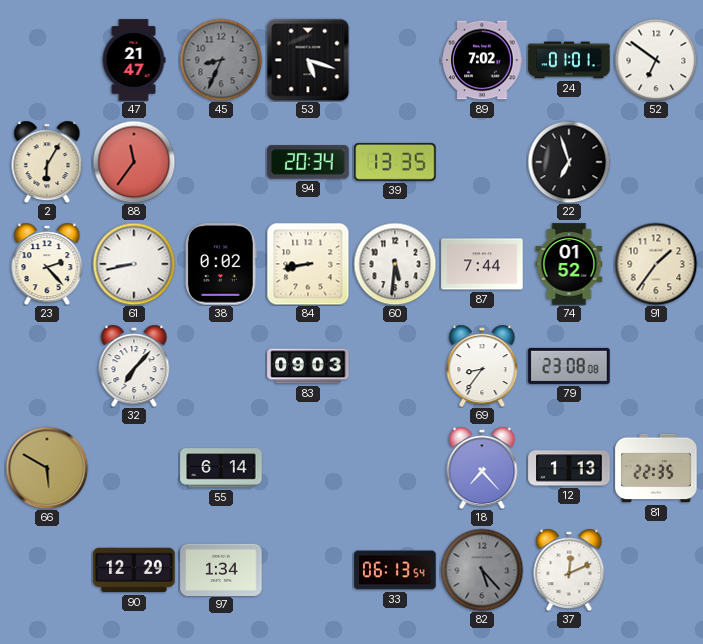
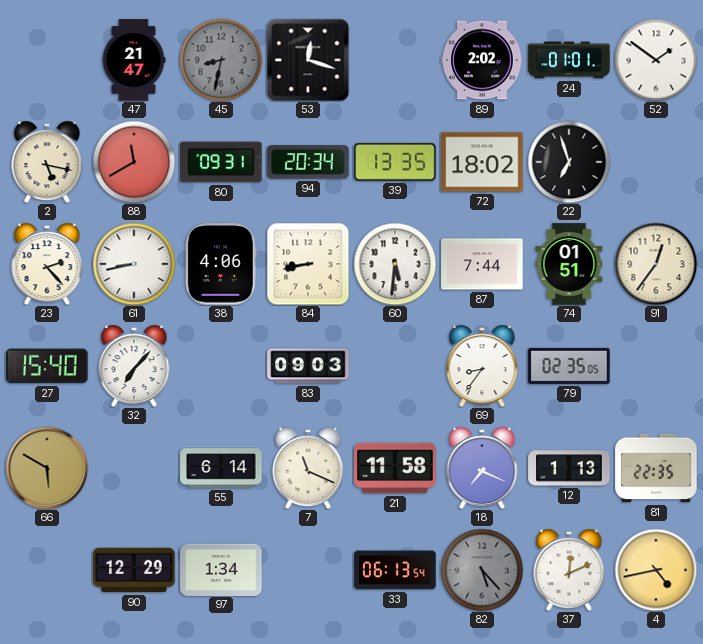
45: 8:34 -> 8:32 (221, 60)
53: 5:18 -> 12:18 (308, 60)
89: 7:02 -> 2:02 (482, 60)
52: 6:51 -> 1:51 (656, 60)
2: 6:05 -> 5:17 (47, 162)
88: 11:36 -> 11:40 (134, 162)
80: none -> 09:31 (221, 162)
72: none -> 18:02 (482, 162)
38: 0:02 -> 4:06 (222, 264)
74: 01:52 -> 01:51 (569, 264)
91: 1:36 -> 12:36 (656, 264)
27: none -> 15:40 (47, 366)
79: 23:08 -> 02:35 (569, 366)
7: none -> 11:19 (308, 468)
21: none -> 11:58 (395, 468)
18: 7:23 -> 7:19 (482, 468)
4: none -> 4:43 (656, 570)
